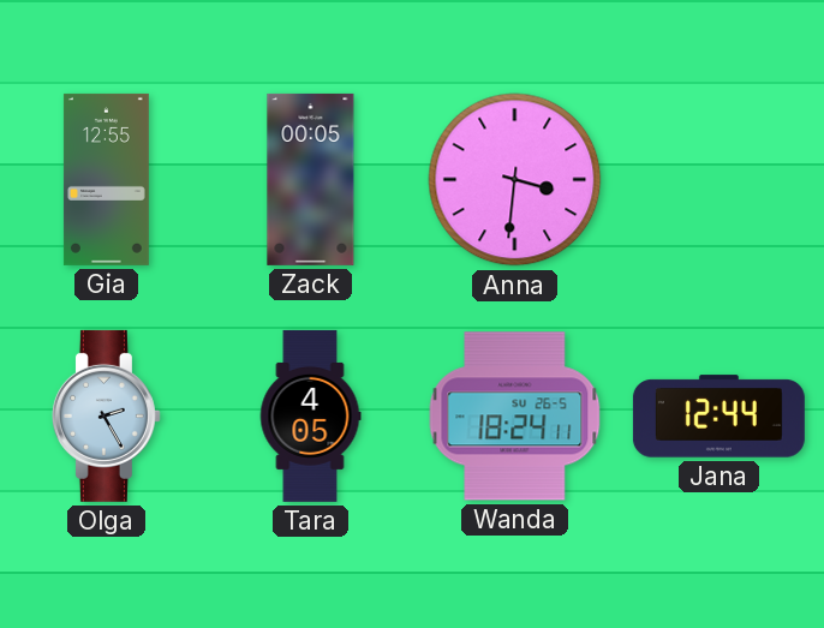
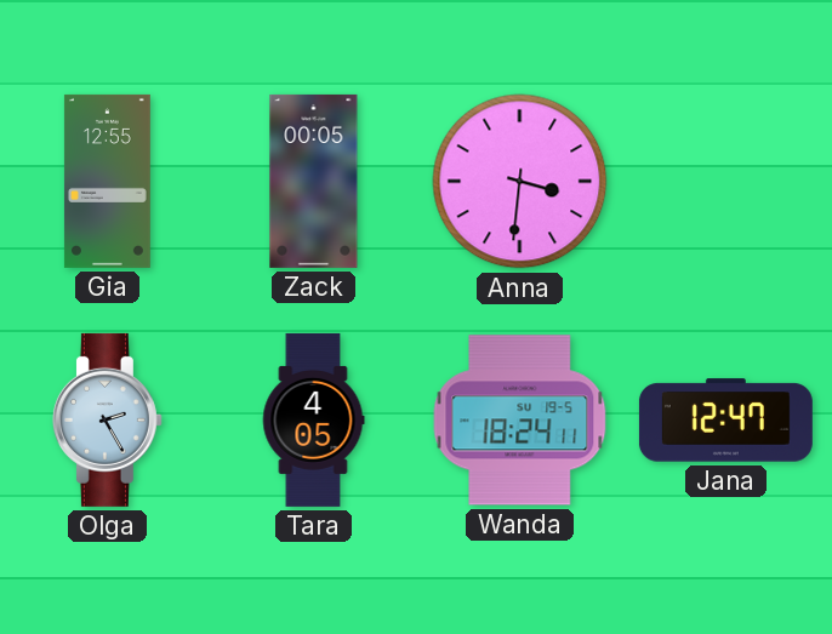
Wanda date: SU 26-5 -> SU 19-5 (520, 421)
Jana: 12:44 -> 12:47 (725, 421)
